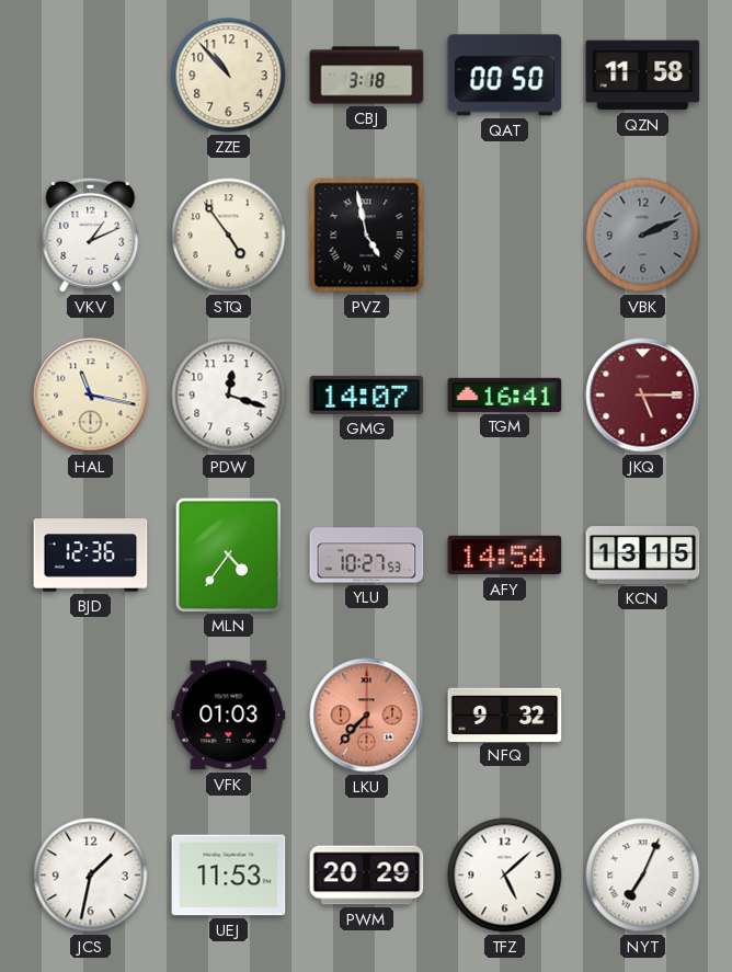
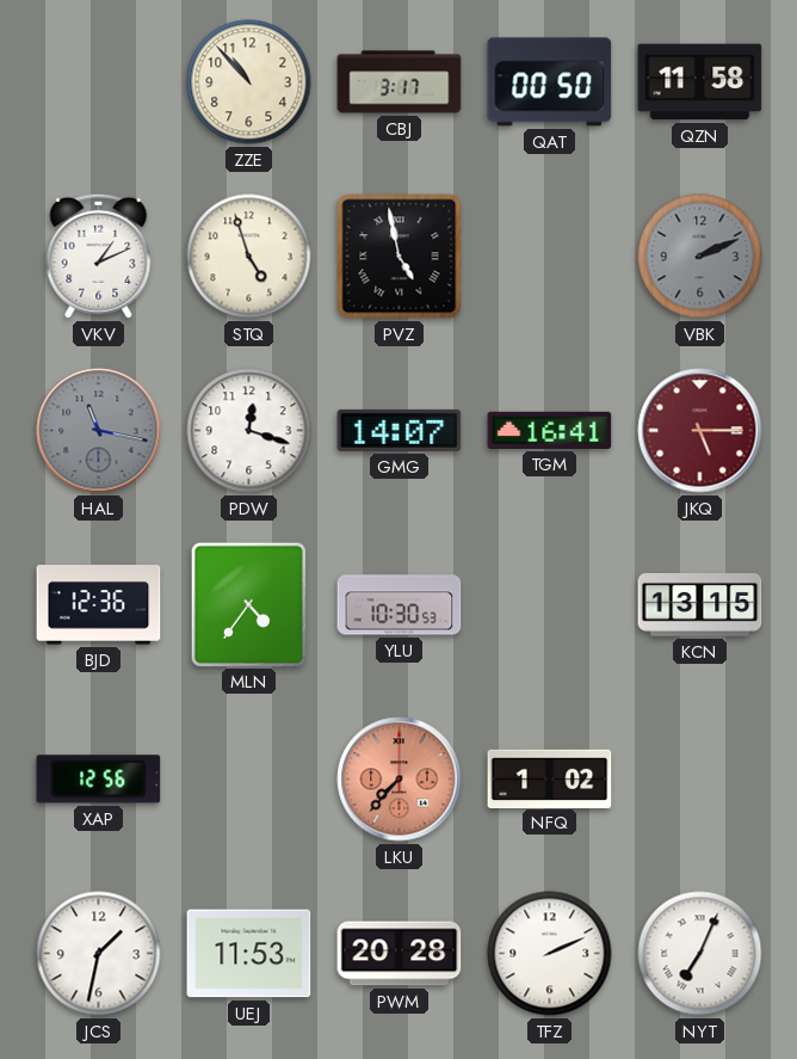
CBJ: 3:18 -> 3:17 (400, 82)
STQ: 4:54 -> 4:57 (249, 257)
HAL dial: cream -> grey (99, 431)
YLU: 10:27 -> 10:30 (400, 605)
AFY: 14:54 -> none (505, 556)
XAP: none -> 12:56 (99, 780)
VFK: 01:03 -> none (229, 716)
NFQ: 9:32 -> 1:02 (550, 778)
PWM: 20:29 -> 20:28 (400, 954)
TFZ: 5:08 -> 2:11 (550, 954)
